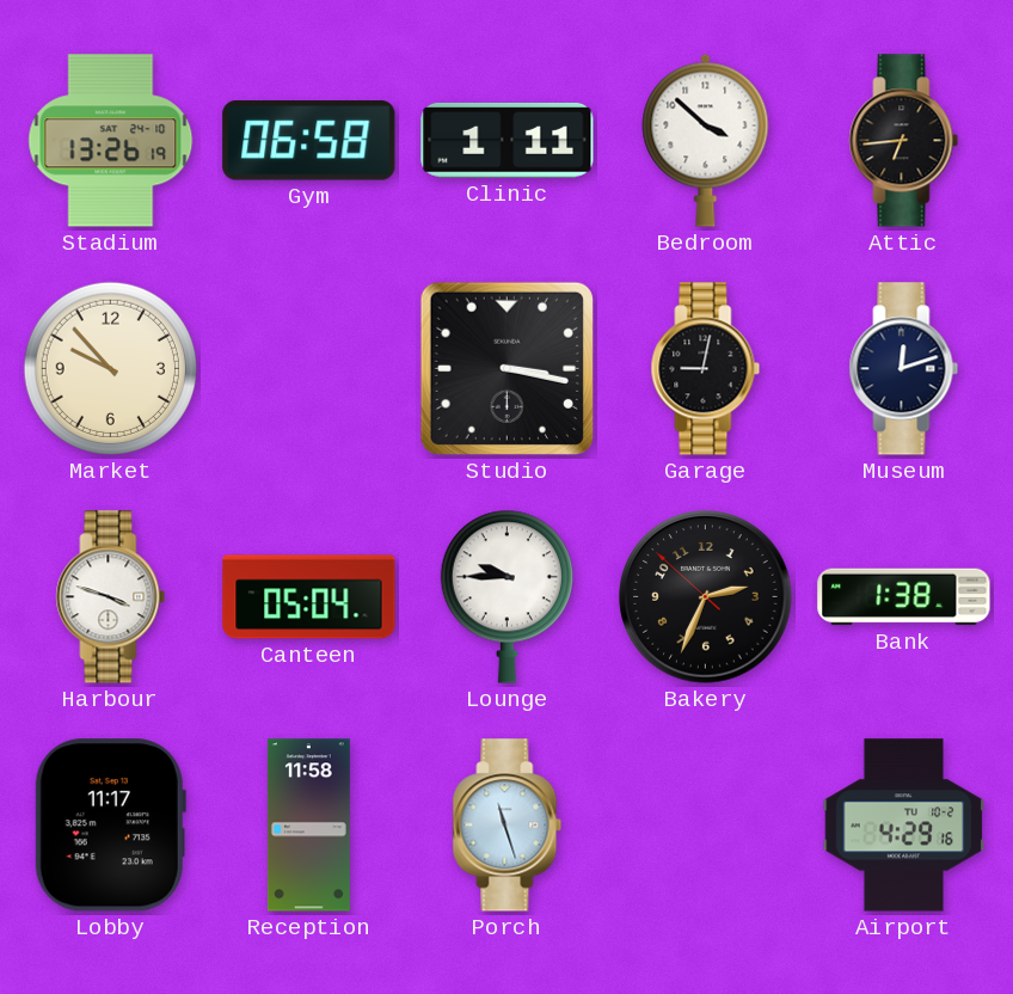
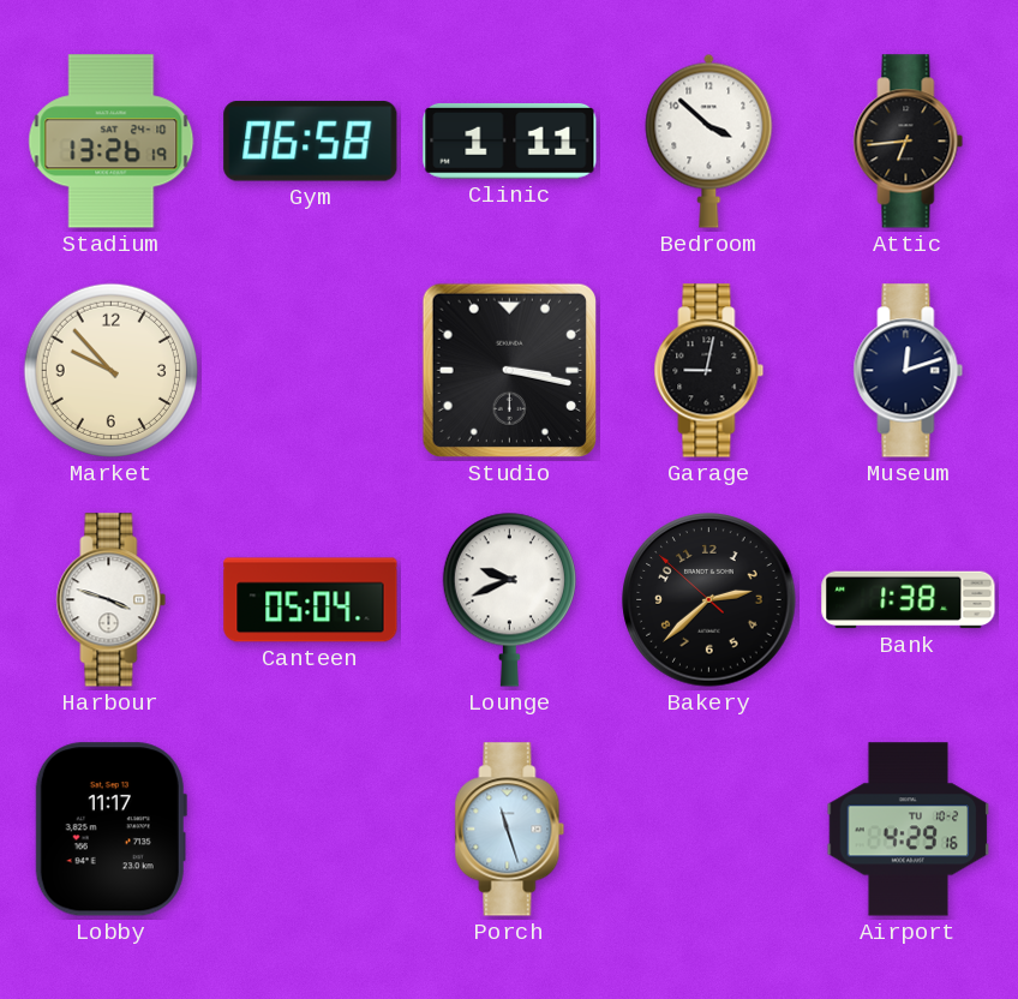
Lounge: 9:45 -> 9:41 (509, 599)
Bakery: 2:33 -> 2:37 (709, 600)
Reception: 11:58 -> none (308, 826)
